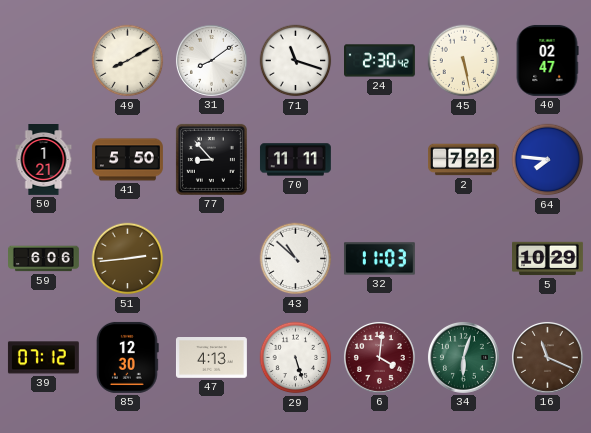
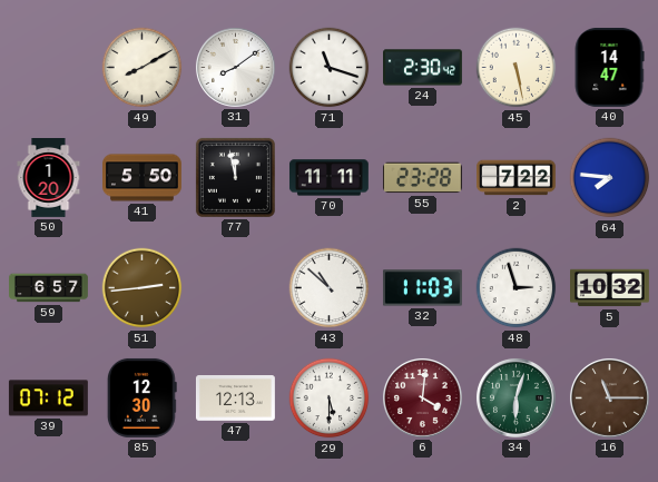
40: 02:47 -> 14:47 (609, 67)
50: 1:21 -> 1:20 (49, 178)
77: 8:53 -> 11:58 (235, 177)
55: none -> 23:28 (422, 178)
59: 6:06 -> 6:57 (49, 288)
48: none -> 2:57 (517, 288)
5: 10:29 -> 10:32 (610, 288)
47: 4:13 -> 12:13 (235, 399)
29: 5:27 -> 5:30 (330, 399)
16: 11:19 -> 11:15 (609, 397)
